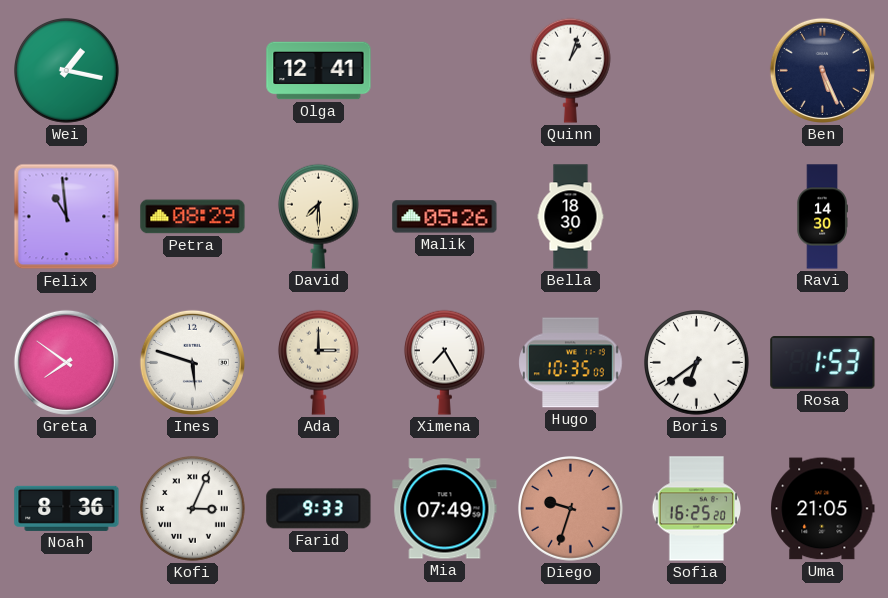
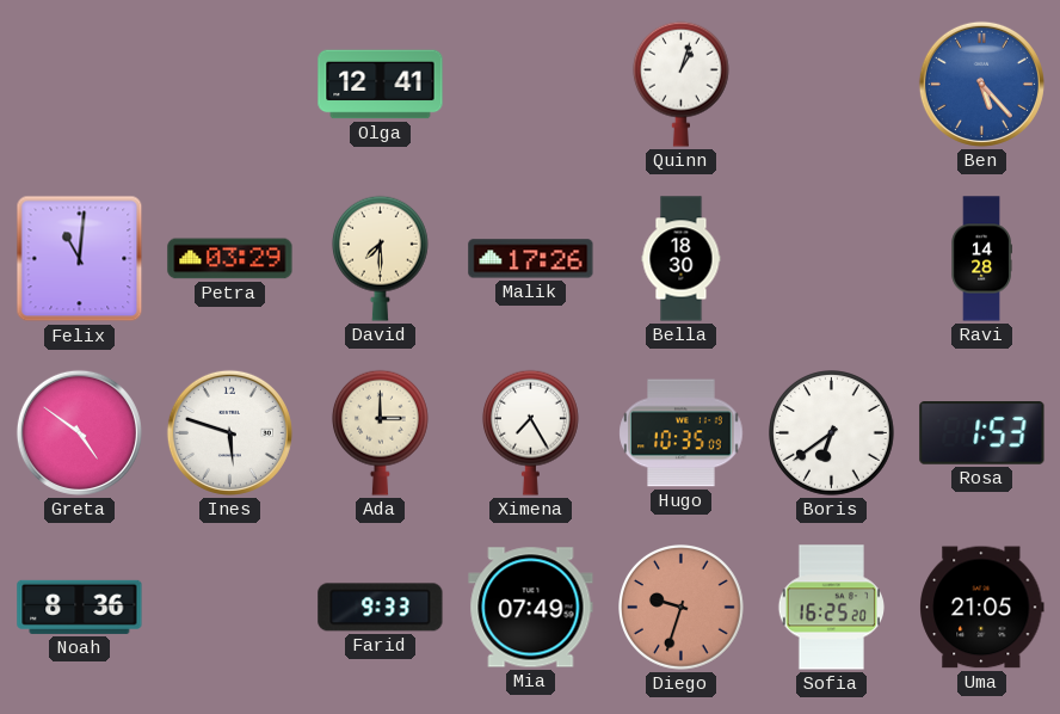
Wei: 1:17 -> none (67, 71)
Ben: 5:26 -> 5:23 (981, 84)
Ben dial: navy -> blue (981, 84)
Felix: 10:59 -> 11:01 (80, 259)
Petra: 08:29 -> 03:29 (230, 259)
Malik: 05:26 -> 17:26 (531, 259)
Ravi: 14:30 -> 14:28 (981, 259)
Greta: 7:51 -> 4:51 (79, 432)
Kofi: 3:04 -> none (193, 509)
